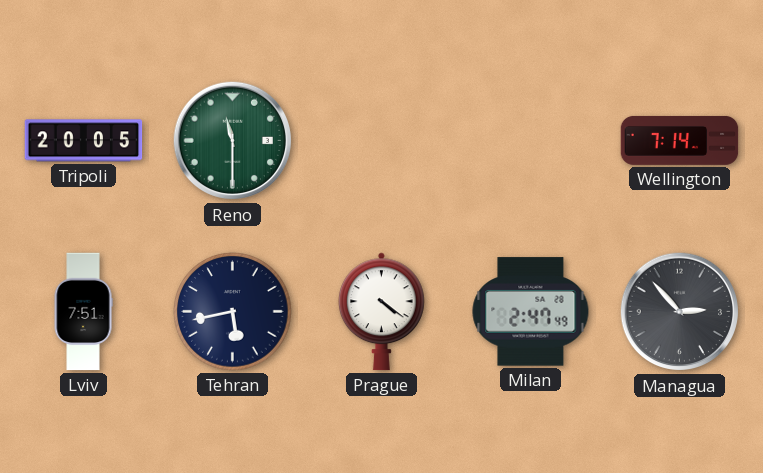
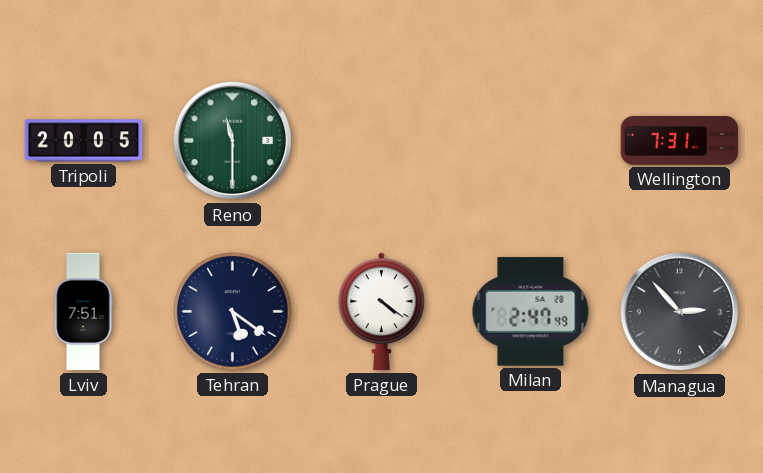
Wellington: 7:14 -> 7:31 (680, 141)
Tehran: 5:43 -> 5:21 (233, 312)
